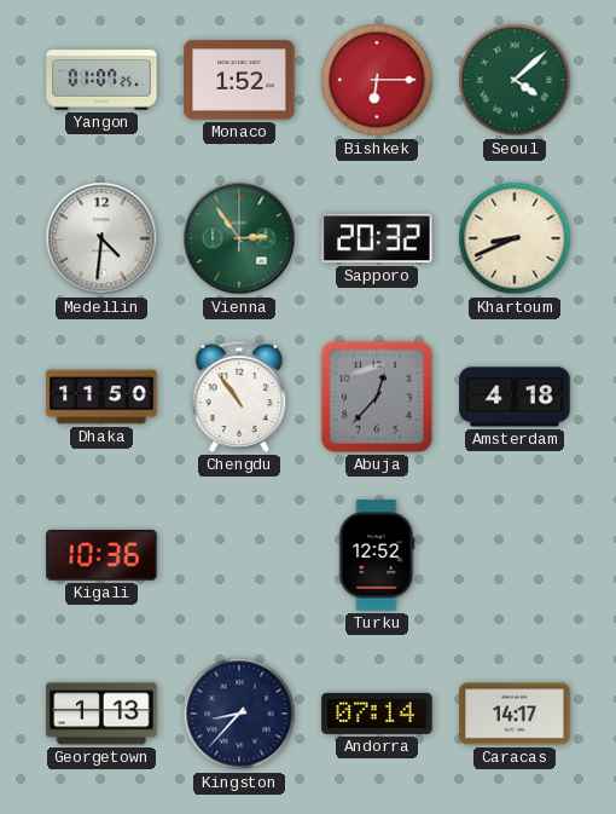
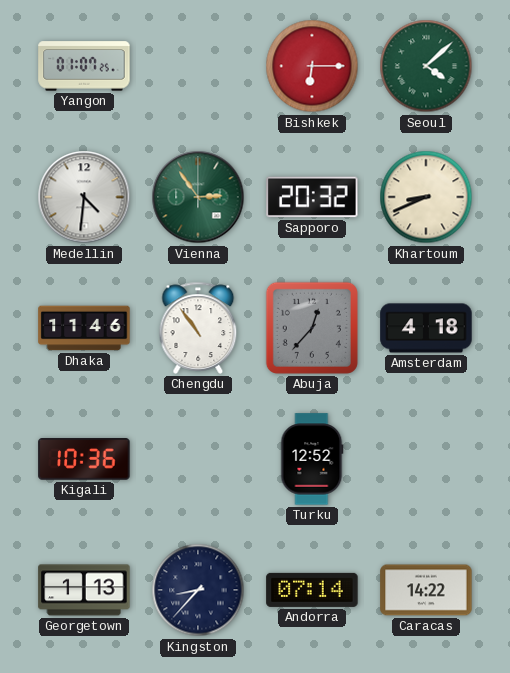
Monaco: 1:52 -> none (239, 80)
Dhaka: 11:50 -> 11:46 (84, 328)
Caracas: 14:17 -> 14:22 (426, 590)
